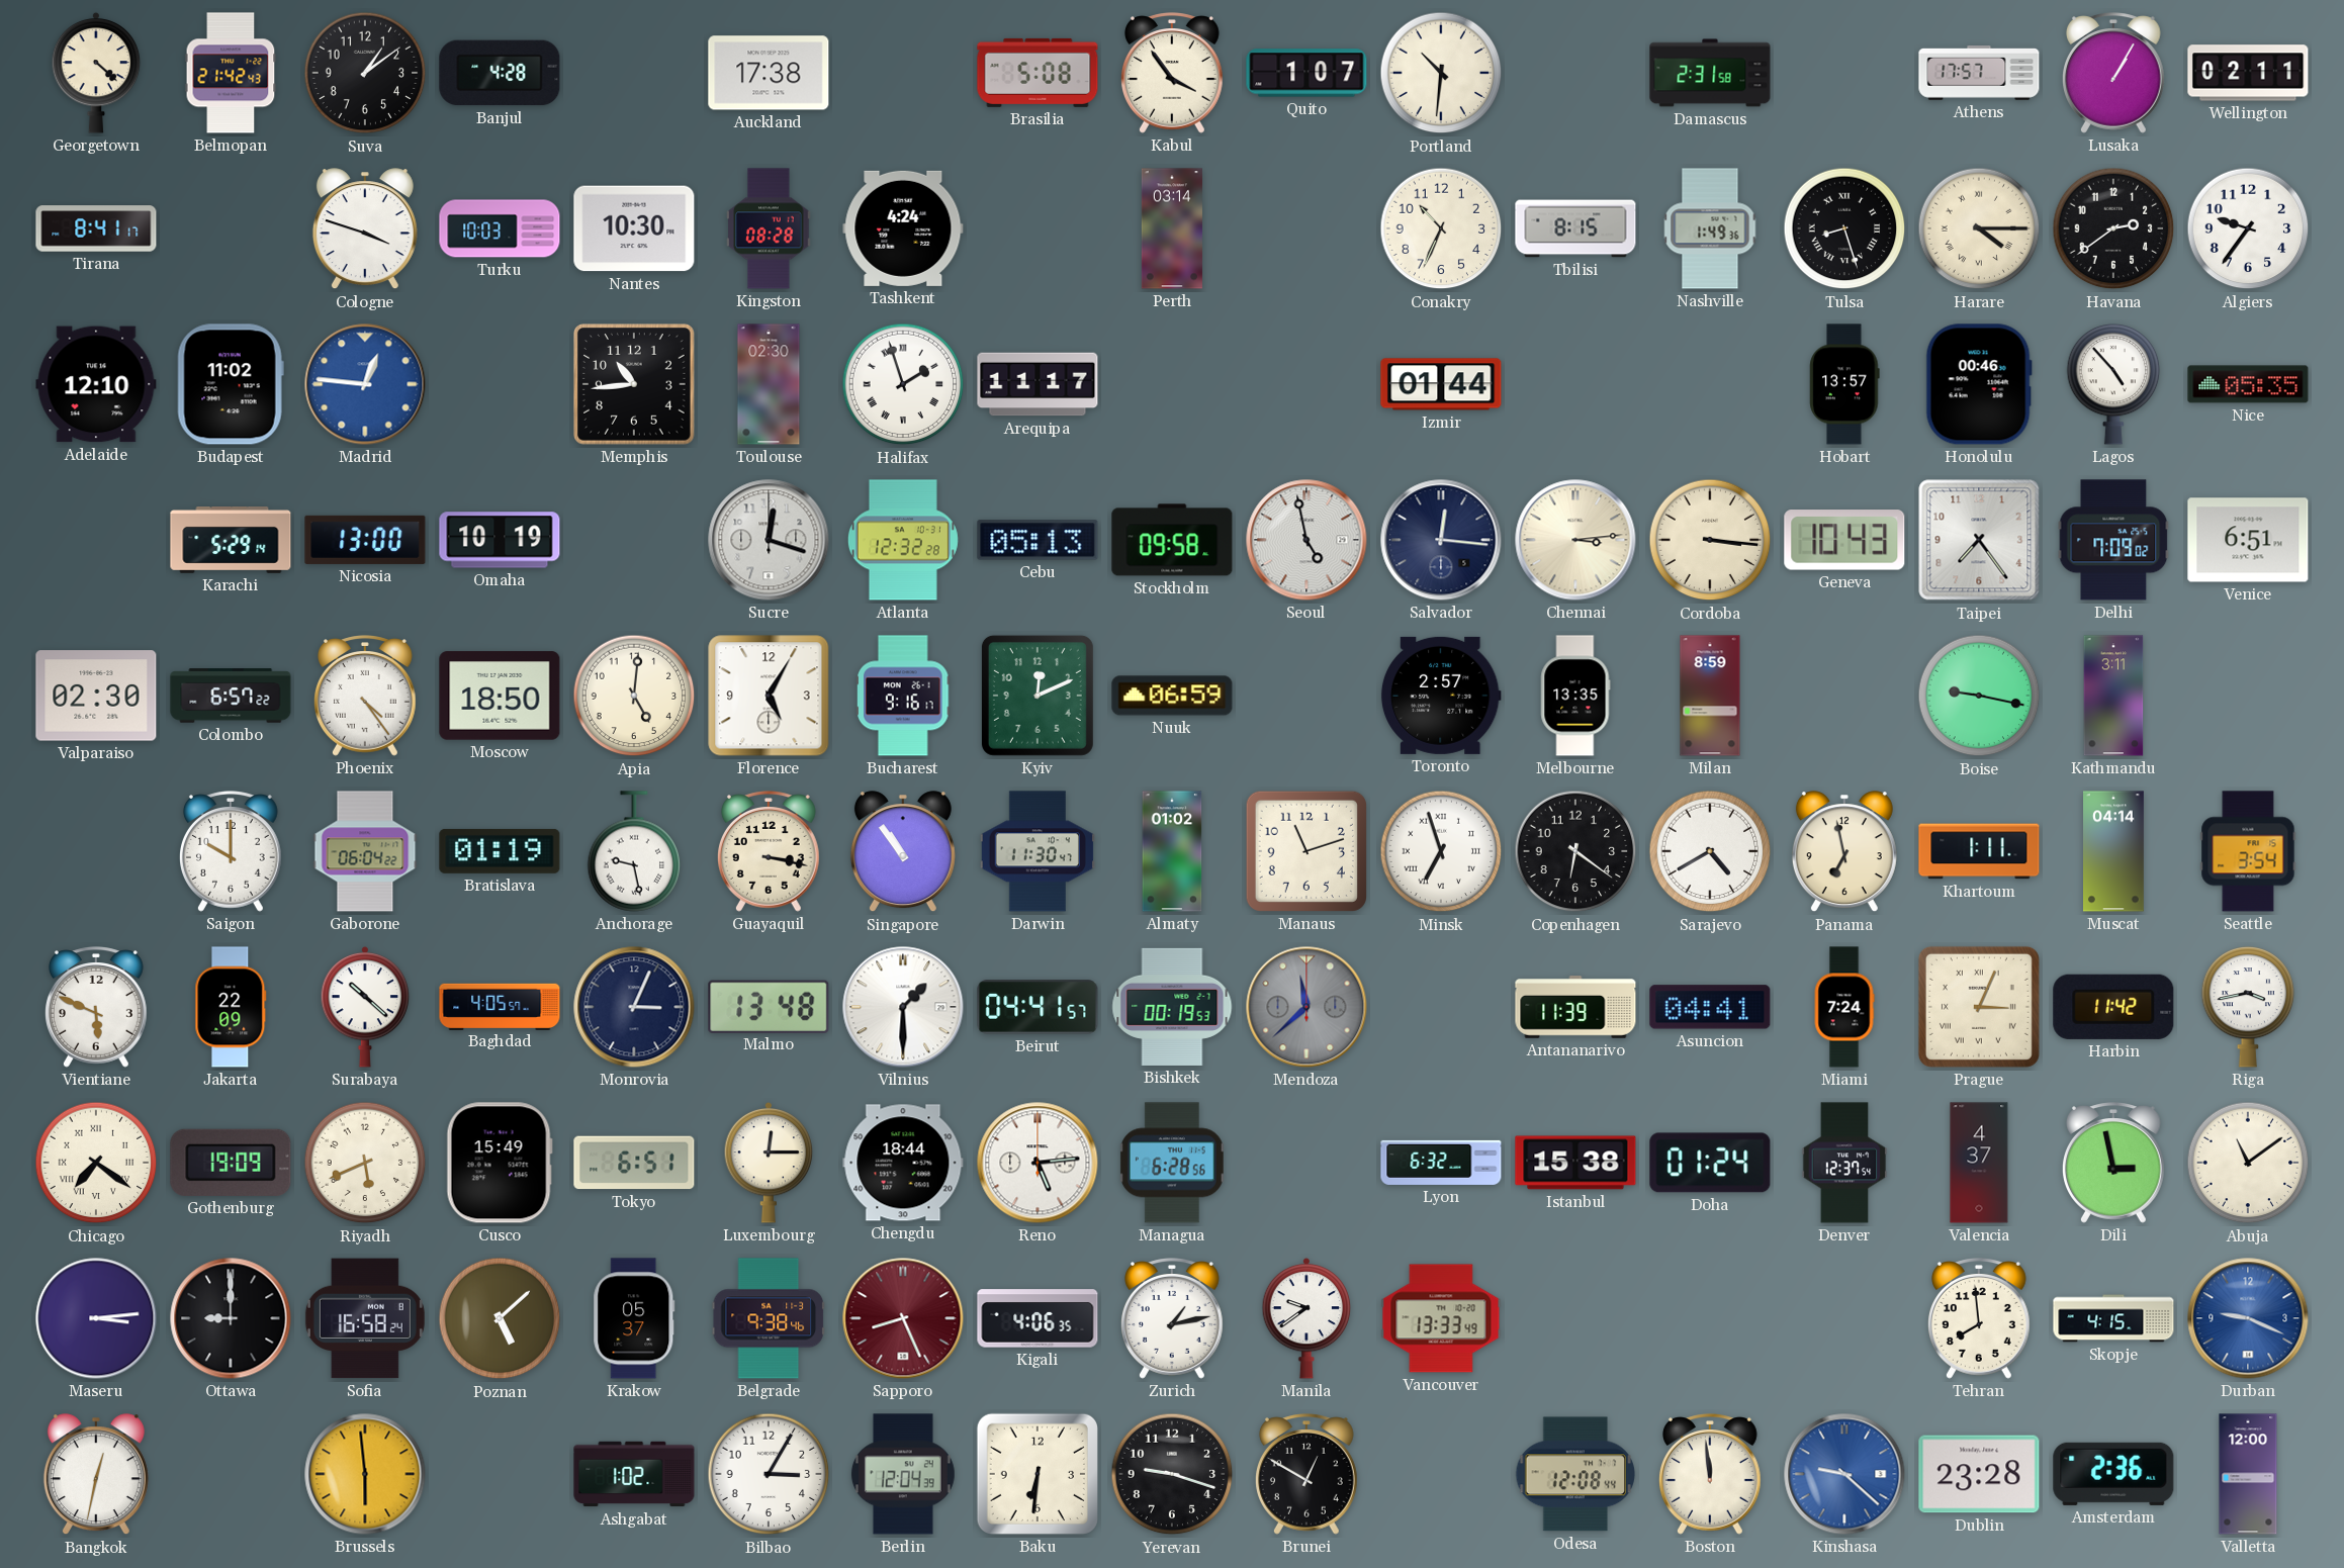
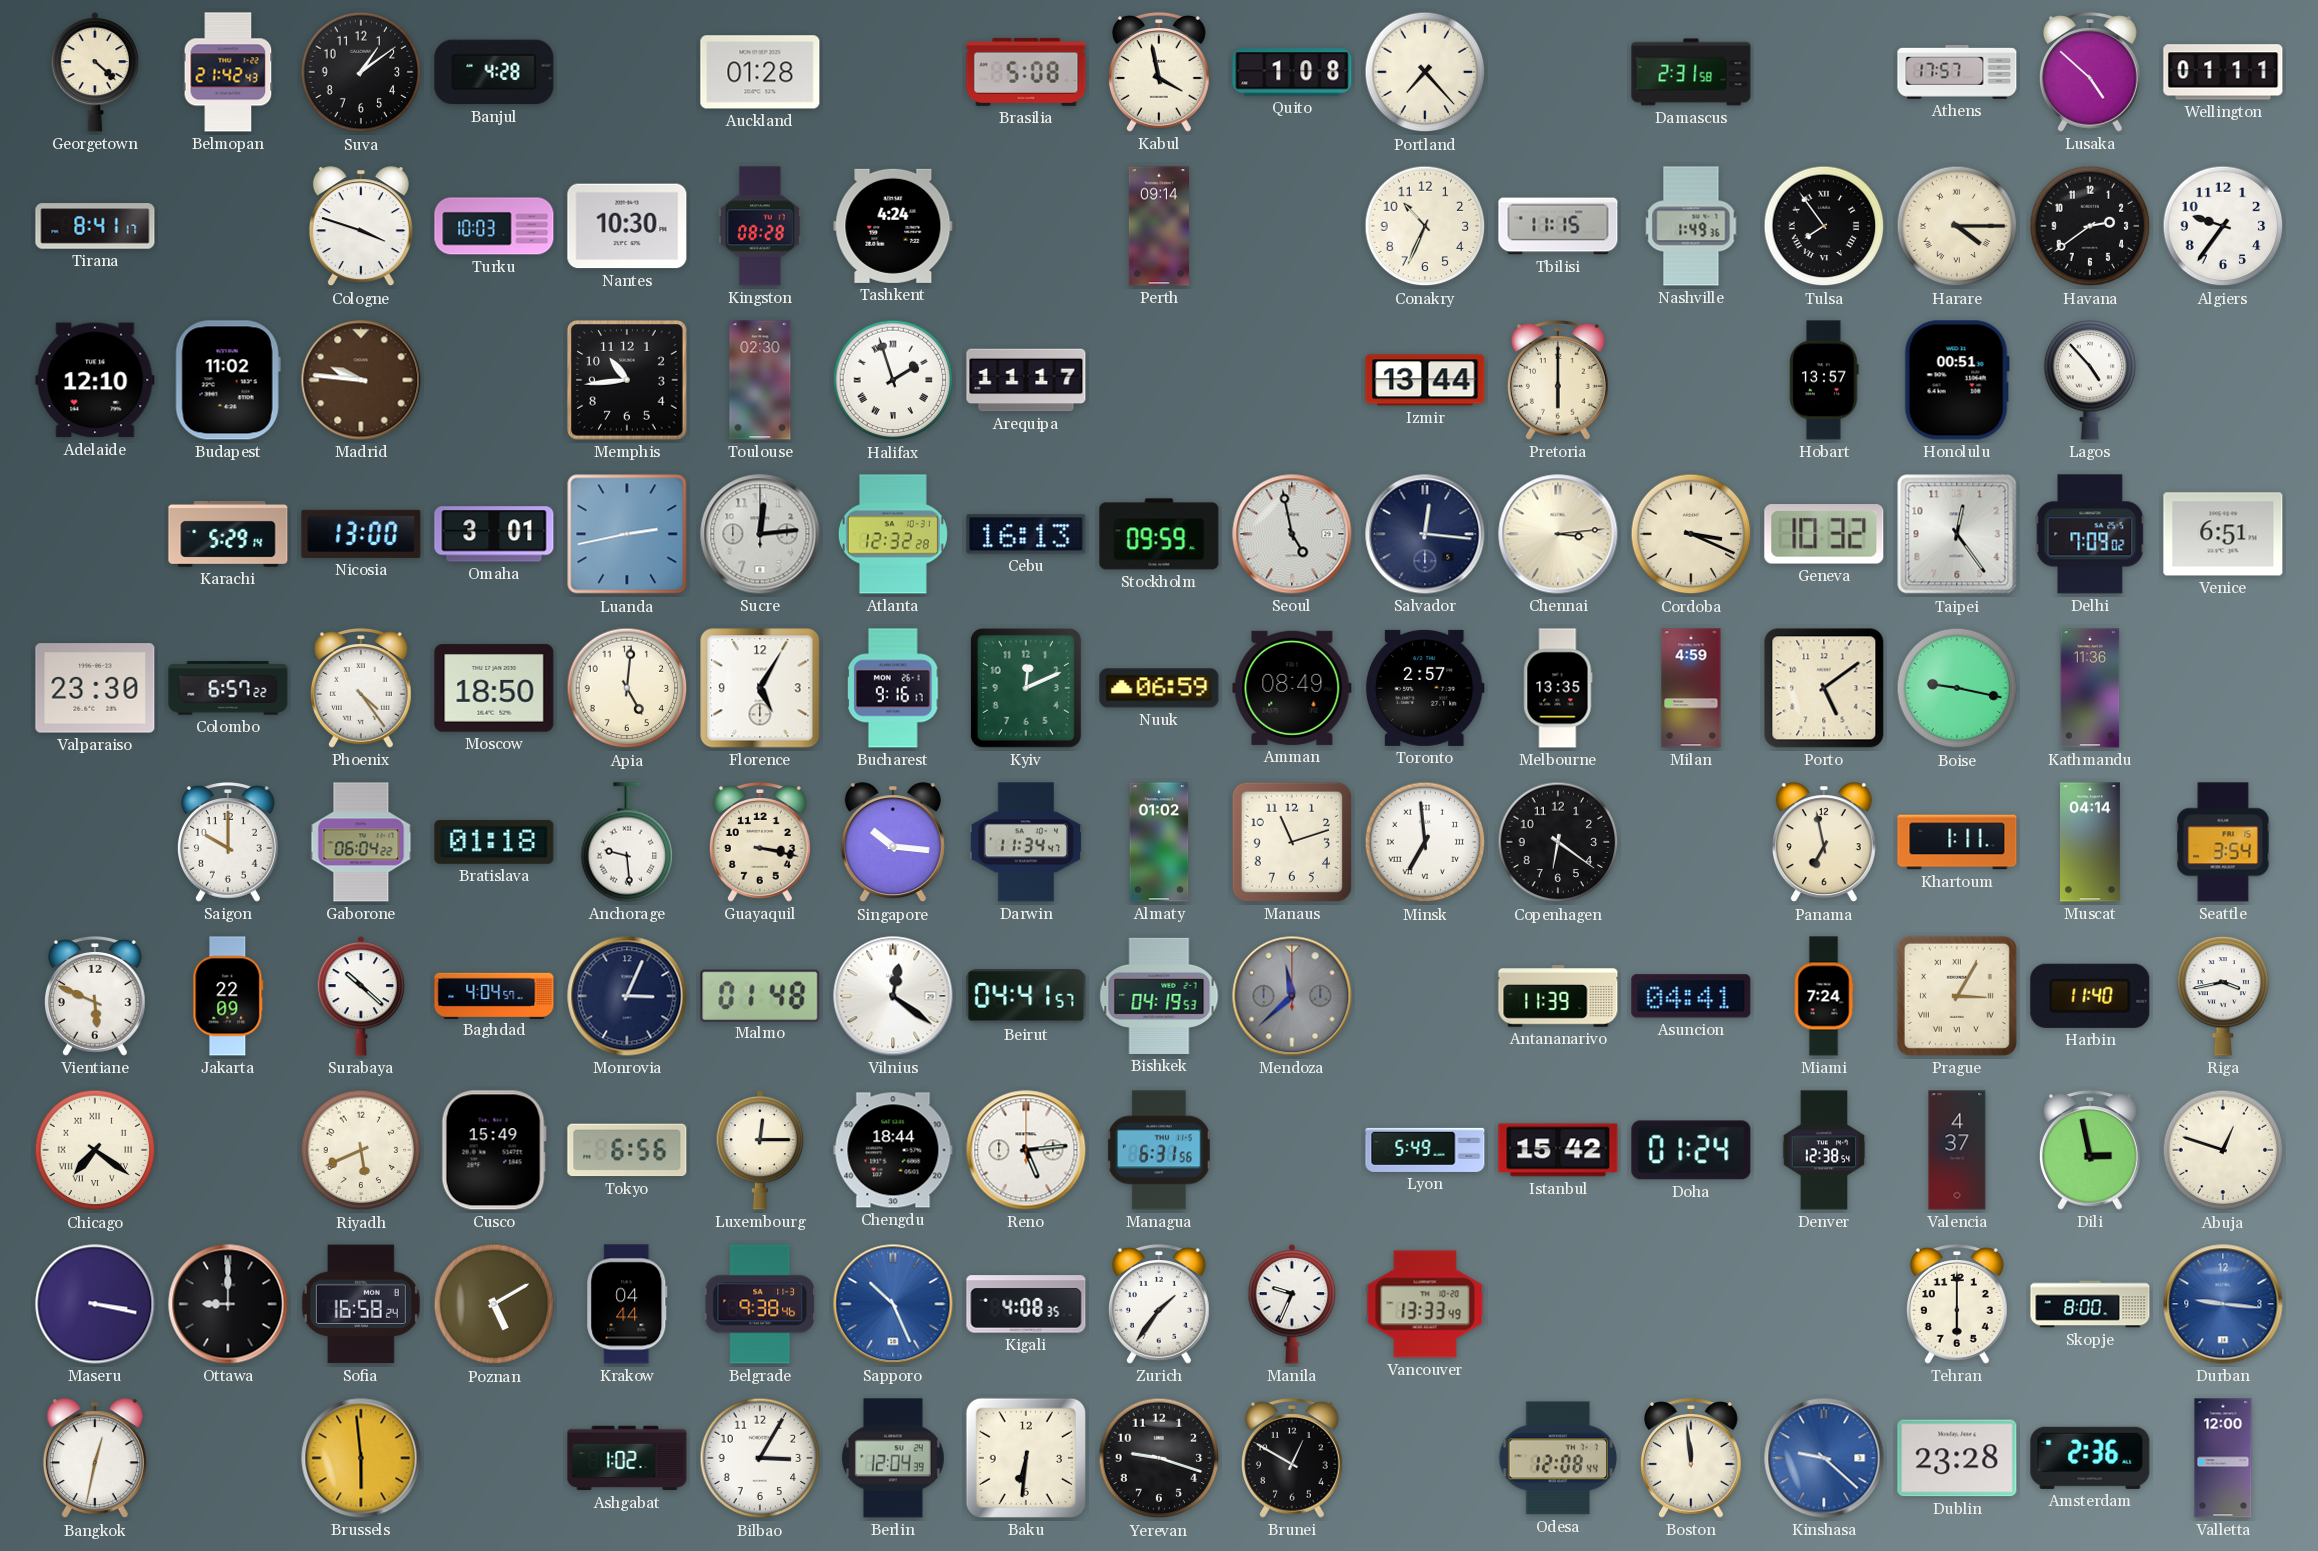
Auckland: 17:38 -> 01:28 (760, 72)
Kabul: 3:54 -> 3:58 (1159, 72)
Quito: 1:07 -> 1:08 (1292, 72)
Portland: 10:31 -> 7:23 (1425, 72)
Lusaka: 1:05 -> 4:52 (2090, 72)
Wellington: 02:11 -> 01:11 (2223, 72)
Perth: 03:14 -> 09:14 (1159, 226)
Tbilisi: 8:15 -> 11:15 (1558, 226)
Tulsa: 8:27 -> 7:54 (1824, 226)
Madrid: 12:46 -> 9:46 (361, 380)
Madrid dial: blue -> brown (361, 380)
Izmir: 01:44 -> 13:44 (1425, 380)
Pretoria: none -> 6:00 (1558, 380)
Honolulu: 00:46 -> 00:51 (1957, 380)
Nice: 05:35 -> none (2248, 384)
Omaha: 10:19 -> 3:01 (494, 534)
Luanda: none -> 2:43 (627, 534)
Sucre: 12:18 -> 12:14 (760, 534)
Cebu: 05:13 -> 16:13 (1026, 534)
Stockholm: 09:58 -> 09:59 (1159, 534)
Cordoba: 3:16 -> 3:19 (1691, 534)
Geneva: 10:43 -> 10:32 (1824, 534)
Taipei: 7:24 -> 12:24 (1957, 534)
Valparaiso: 02:30 -> 23:30 (95, 688)
Amman: none -> 08:49 (1292, 688)
Milan: 8:59 -> 4:59 (1691, 688)
Porto: none -> 5:09 (1824, 688)
Kathmandu: 3:11 -> 11:36 (2090, 688)
Bratislava: 01:19 -> 01:18 (494, 842)
Anchorage: 9:28 -> 9:29 (627, 842)
Singapore: 10:54 -> 10:16 (893, 843)
Darwin: 11:30 -> 11:34 (1025, 842)
Minsk: 6:57 -> 6:59 (1425, 842)
Sarajevo: 4:40 -> none (1710, 851)
Baghdad: 4:05 -> 4:04 (494, 995)
Malmo: 13:48 -> 01:48 (760, 995)
Vilnius: 1:30 -> 12:21 (893, 996)
Bishkek: 00:19 -> 04:19 (1159, 996)
Prague: 3:04 -> 3:05 (1957, 996)
Harbin: 11:42 -> 11:40 (2090, 996)
Gothenburg: 19:09 -> none (231, 1163)
Tokyo: 6:51 -> 6:56 (627, 1150)
Managua: 6:28 -> 6:31 (1159, 1150)
Lyon: 6:32 -> 5:49 (1425, 1150)
Istanbul: 15:38 -> 15:42 (1558, 1150)
Denver: 12:37 -> 12:38 (1824, 1150)
Abuja: 11:09 -> 12:48 (2223, 1150)
Maseru: 3:14 -> 3:17 (95, 1304)
Poznan: 5:08 -> 5:10 (494, 1304)
Krakow: 05:37 -> 04:44 (627, 1304)
Sapporo: 8:26 -> 10:26 (893, 1304)
Sapporo dial: burgundy -> blue (893, 1304)
Kigali: 4:06 -> 4:08 (1026, 1304)
Zurich: 1:13 -> 1:36 (1159, 1304)
Manila: 9:39 -> 9:34 (1292, 1304)
Tehran: 7:59 -> 6:00 (1957, 1304)
Skopje: 4:15 -> 8:00 (2090, 1304)
Durban: 9:19 -> 9:16 (2223, 1304)
